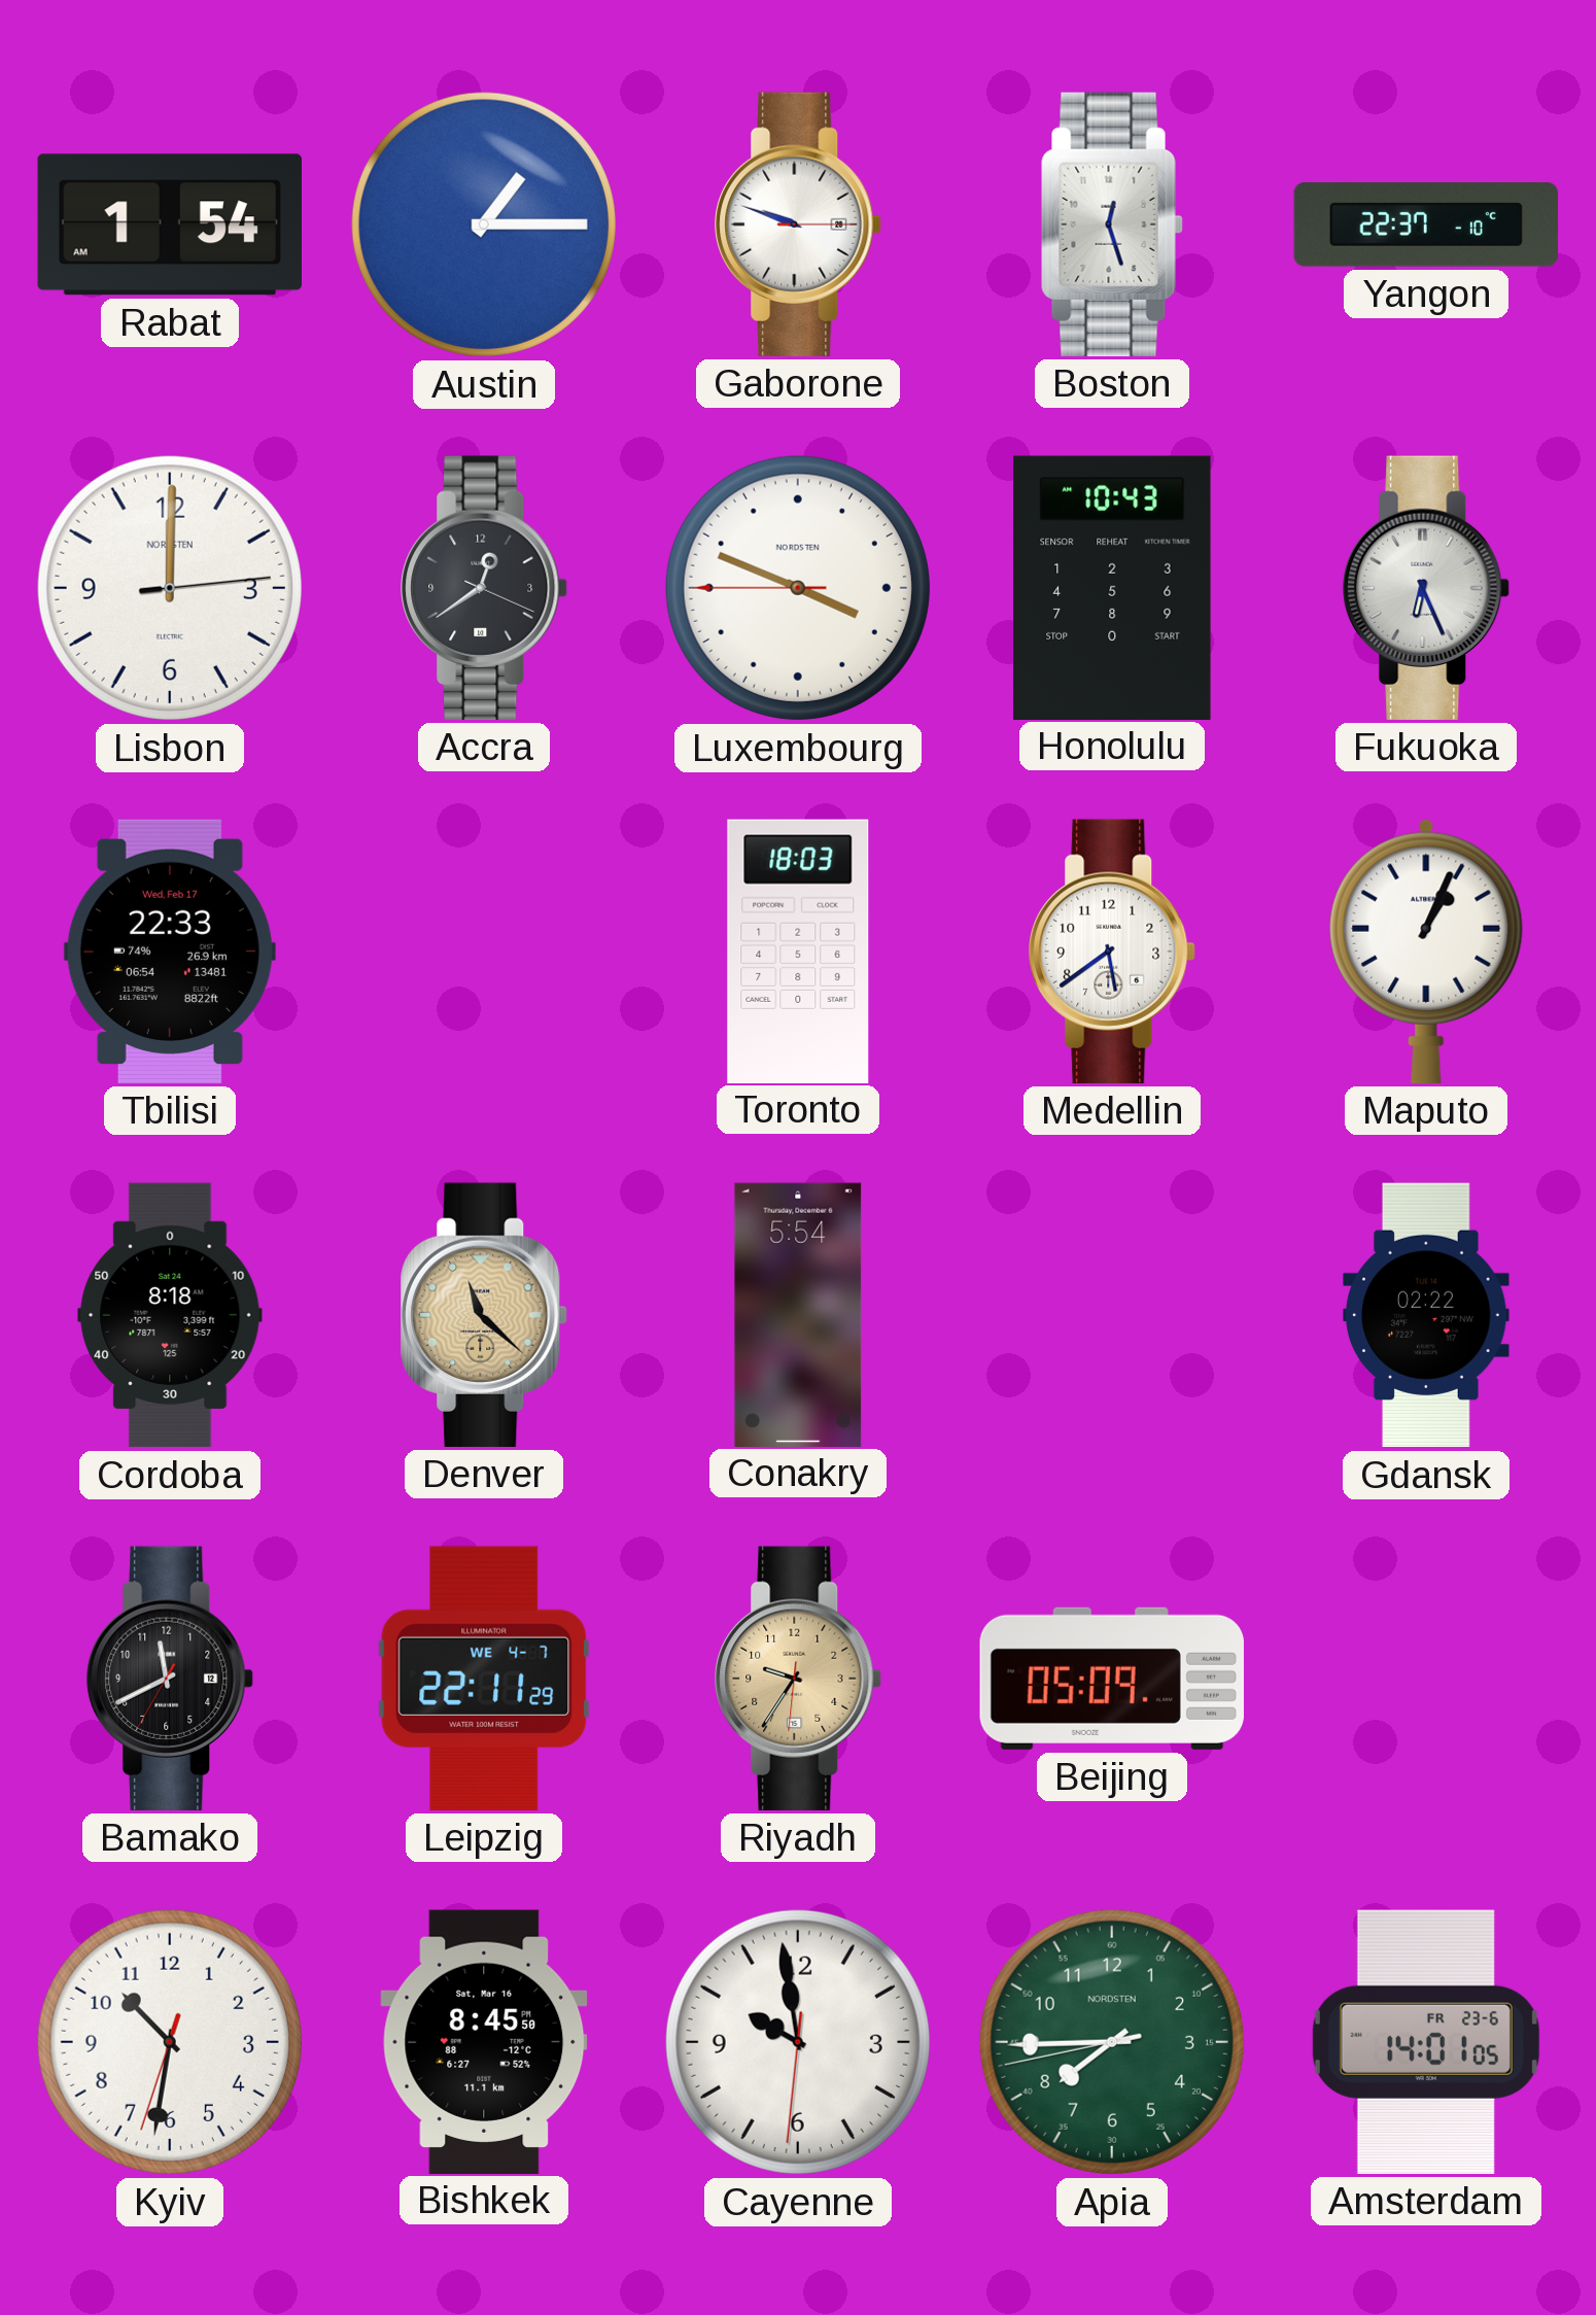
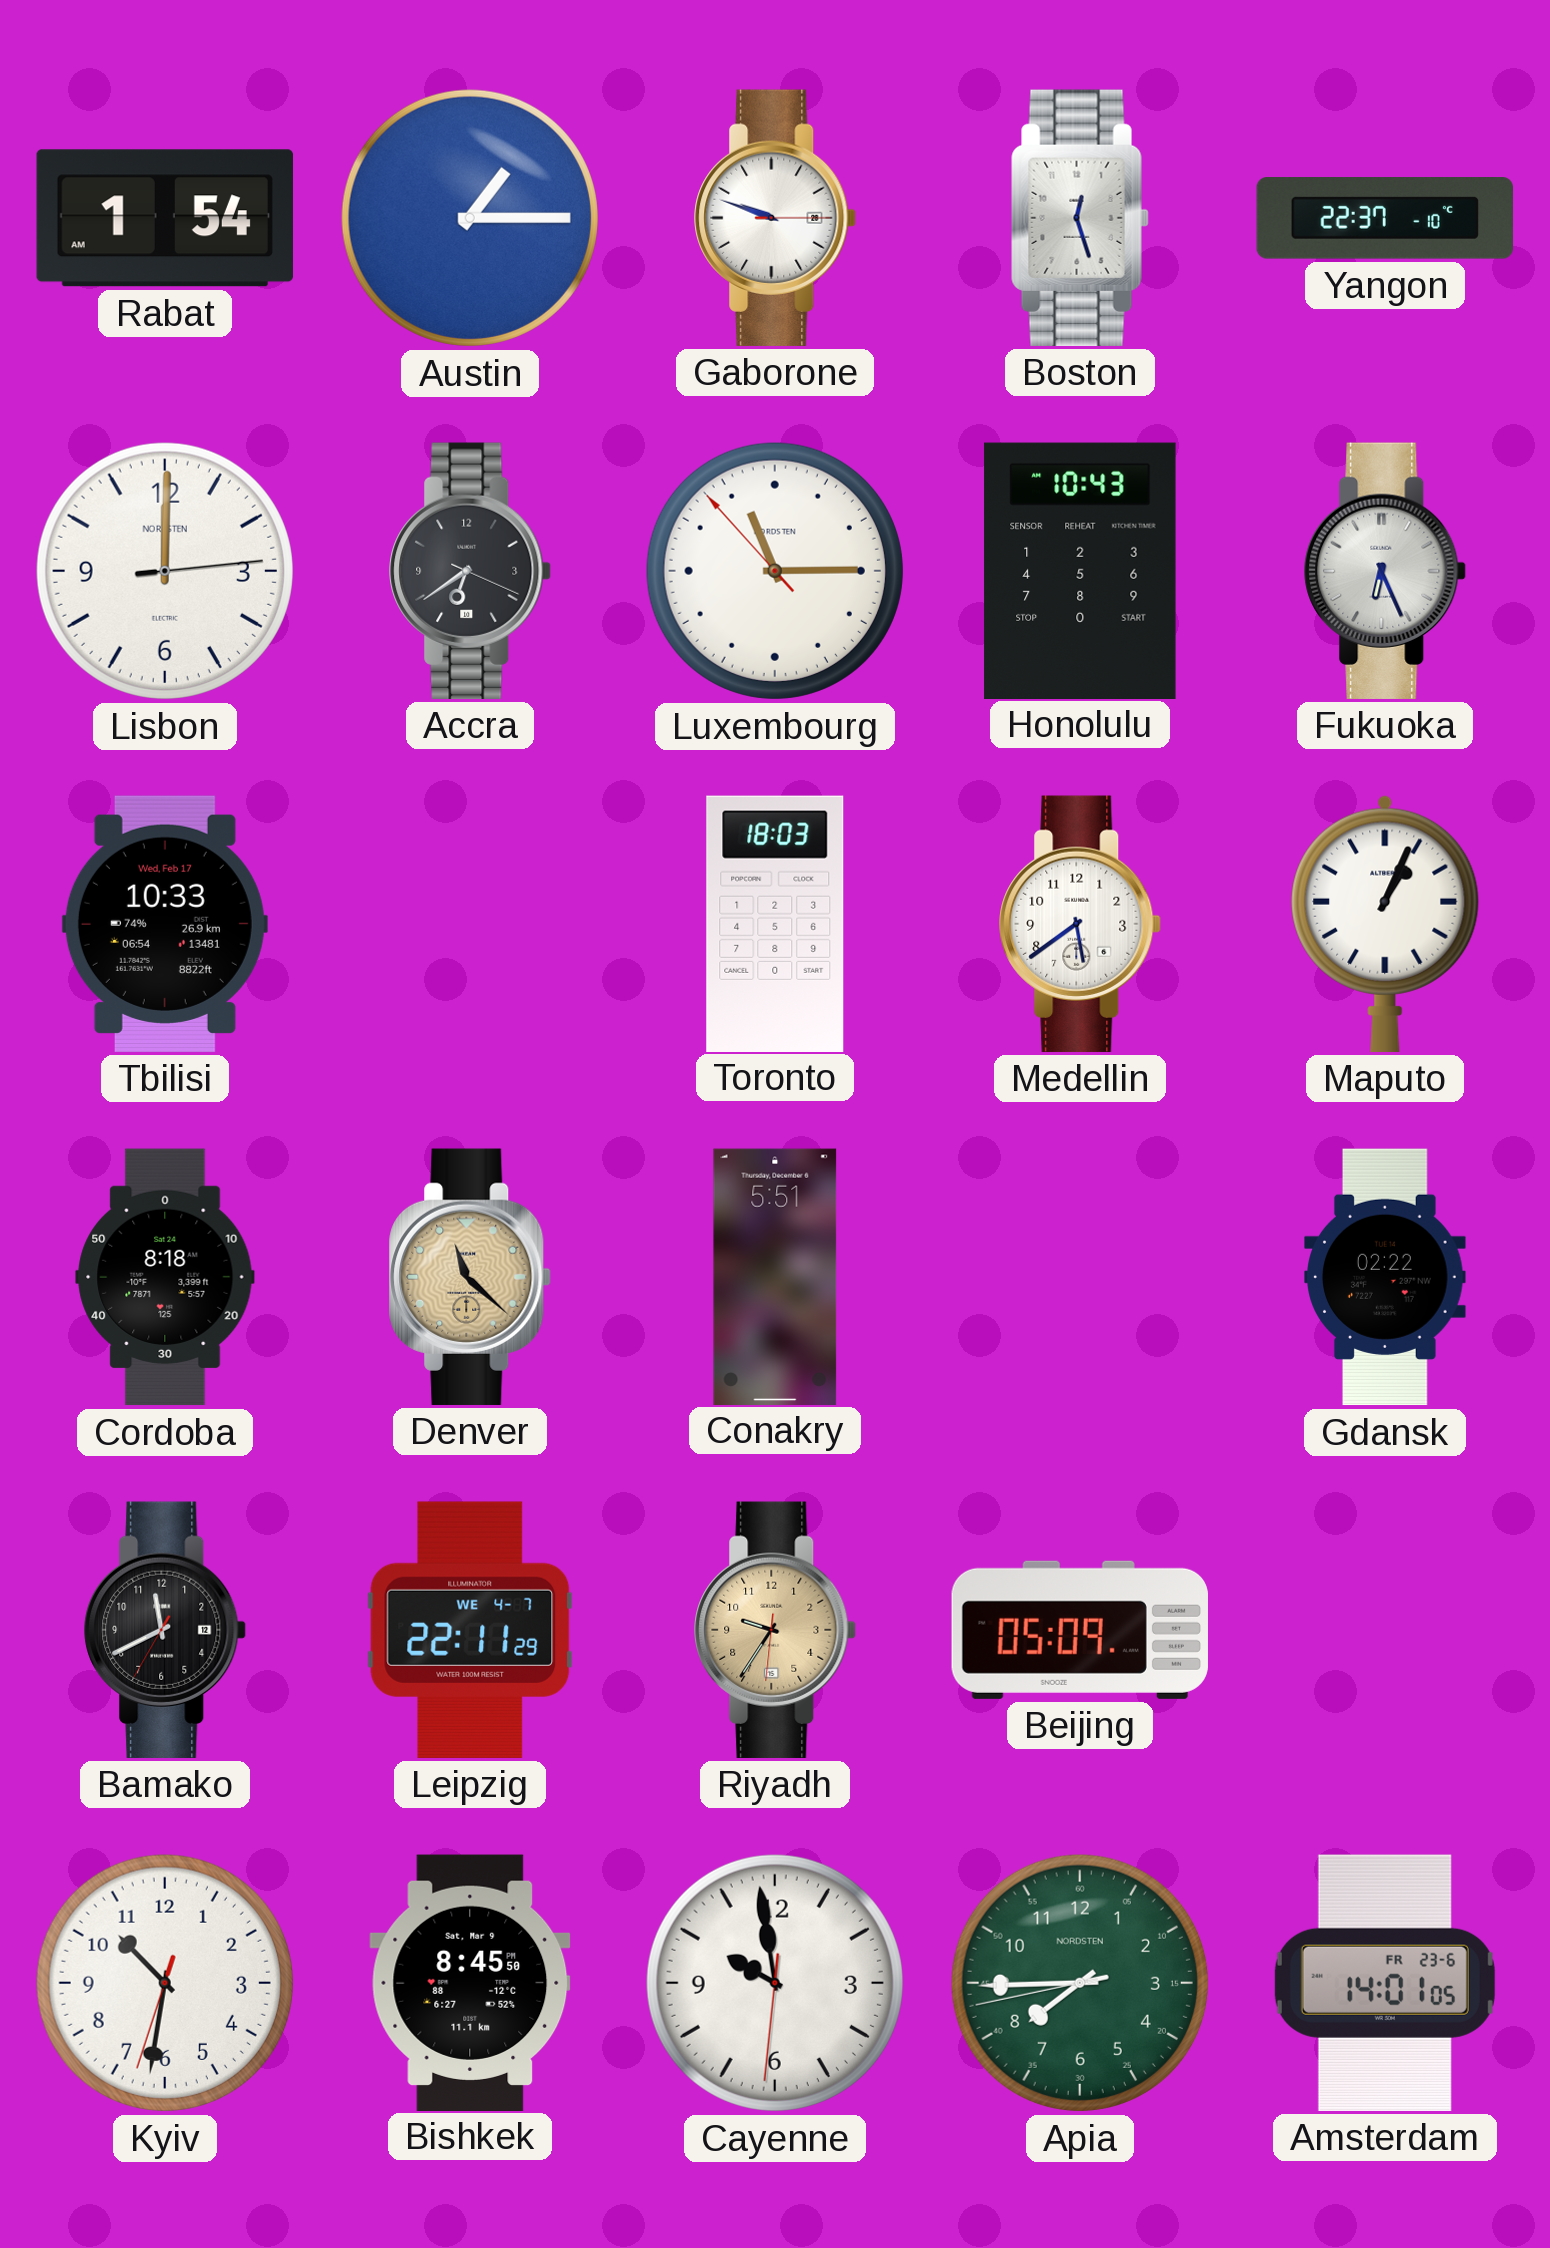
Accra: 12:39 -> 6:39 (470, 571)
Luxembourg: 3:48 -> 11:14 (775, 571)
Tbilisi: 22:33 -> 10:33 (165, 924)
Conakry: 5:54 -> 5:51 (775, 1276)
Bishkek date: Sat, Mar 16 -> Sat, Mar 9 (470, 1982)
